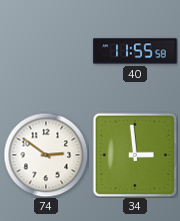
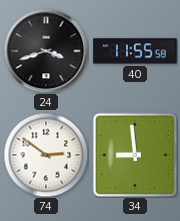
24: none -> 3:42 (46, 51)
34: 2:59 -> 8:59 (135, 155)
